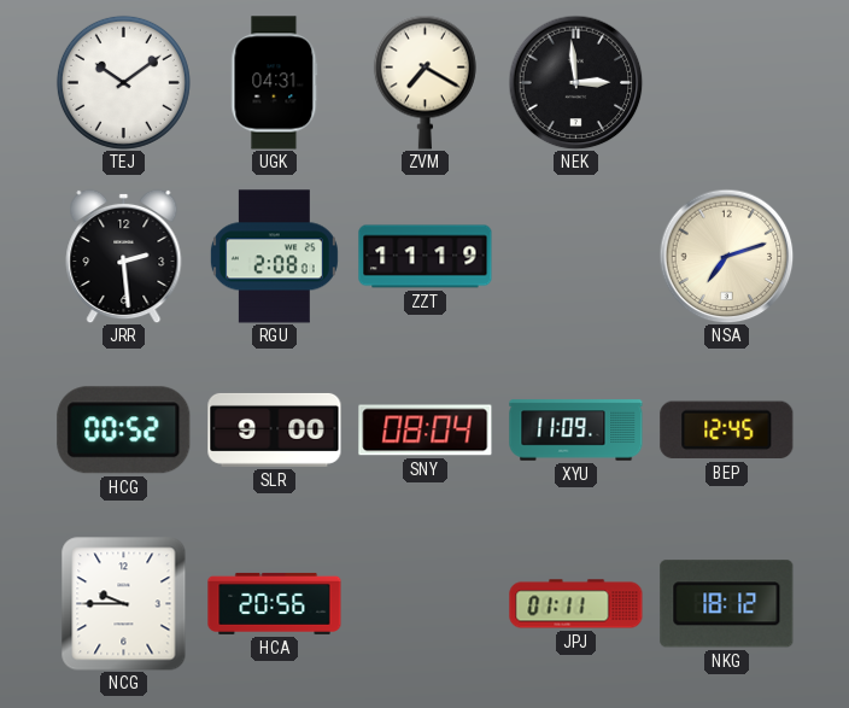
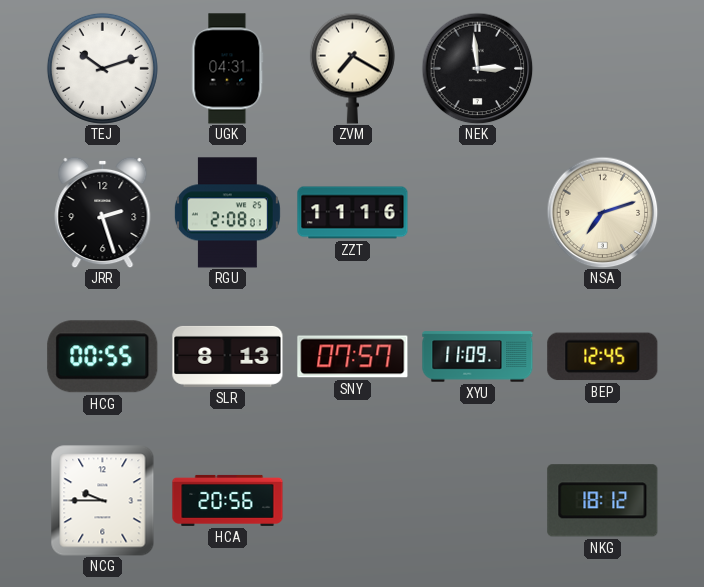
TEJ: 10:09 -> 10:12 (102, 68)
JRR: 2:29 -> 2:27 (103, 212)
ZZT: 11:19 -> 11:16 (353, 213)
HCG: 00:52 -> 00:55 (103, 357)
SLR: 9:00 -> 8:13 (228, 356)
SNY: 08:04 -> 07:57 (353, 357)
JPJ: 01:11 -> none (576, 604)
